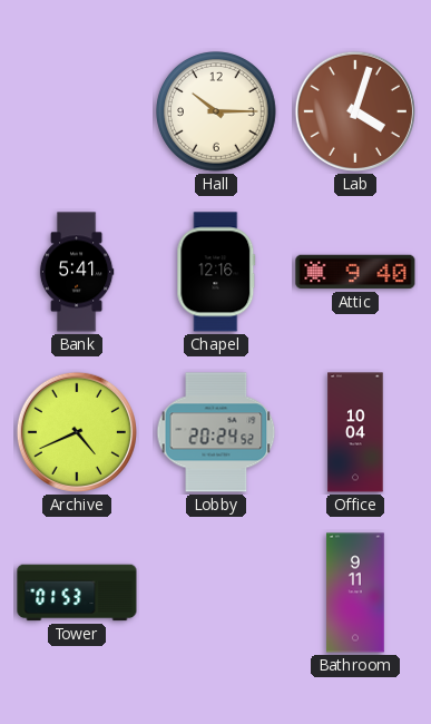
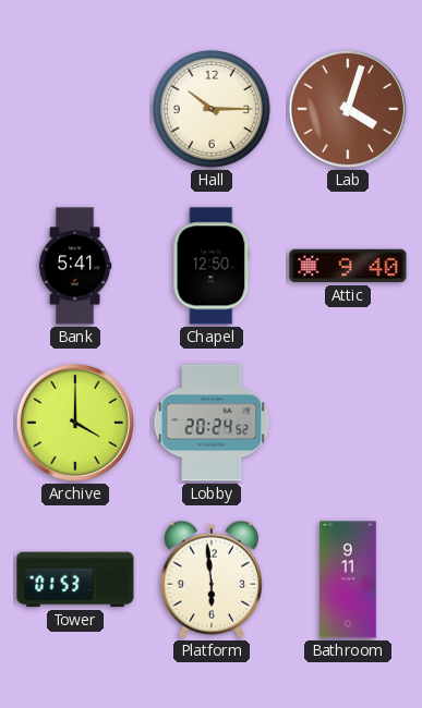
Chapel: 12:16 -> 12:50 (212, 266)
Archive: 4:41 -> 4:00 (75, 423)
Office: 10:04 -> none (355, 432)
Platform: none -> 5:59 (212, 579)
